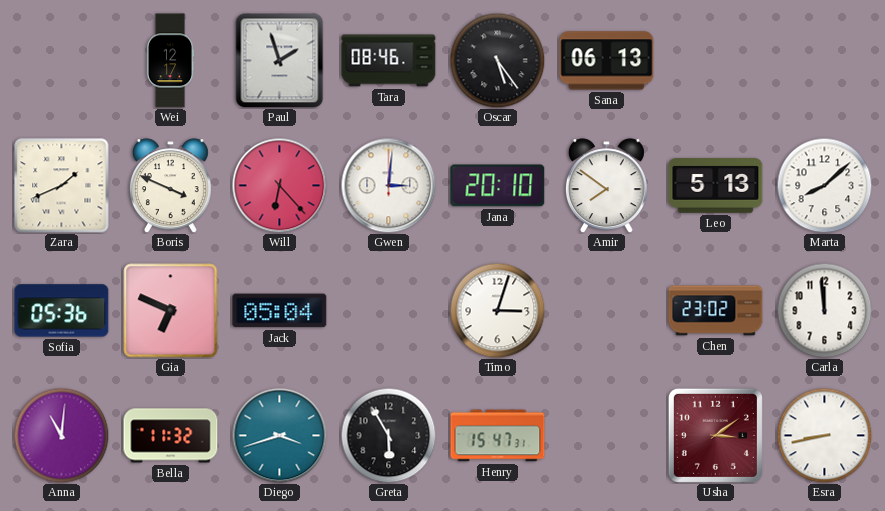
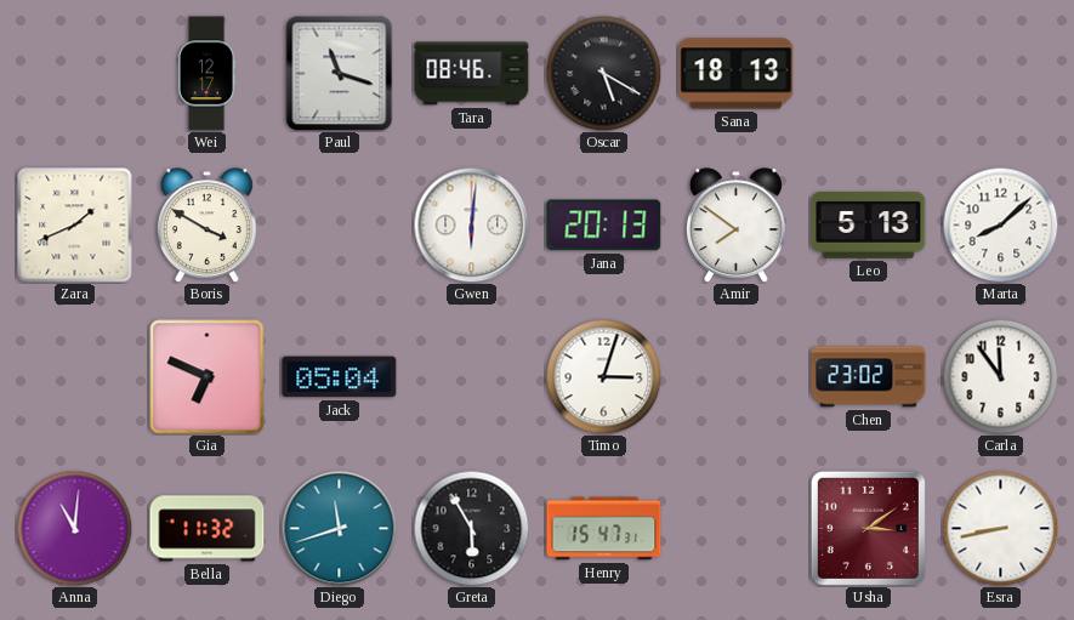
Paul: 1:57 -> 11:18 (340, 73)
Oscar: 5:24 -> 5:20 (603, 73)
Sana: 06:13 -> 18:13 (737, 74)
Boris: 3:49 -> 3:50 (206, 226)
Will: 6:23 -> none (279, 185)
Gwen: 3:01 -> 6:01 (471, 224)
Jana: 20:10 -> 20:13 (604, 226)
Sofia: 05:36 -> none (62, 311)
Carla: 11:59 -> 11:54 (1000, 376)
Diego: 3:42 -> 11:42 (339, 528)
